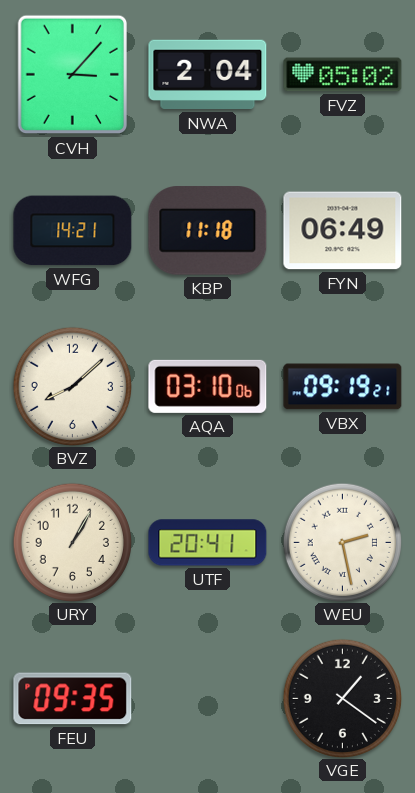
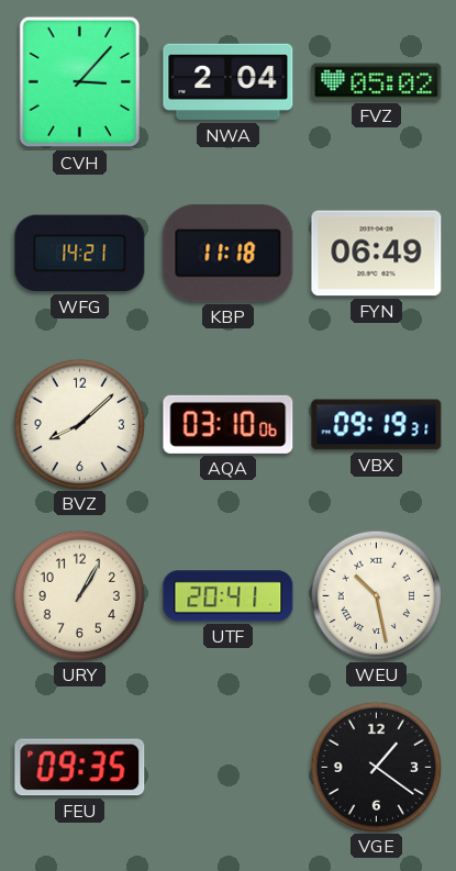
VBX: 09:19:21 -> 09:19:31 (377, 425)
WEU: 2:28 -> 10:28 (376, 595)
